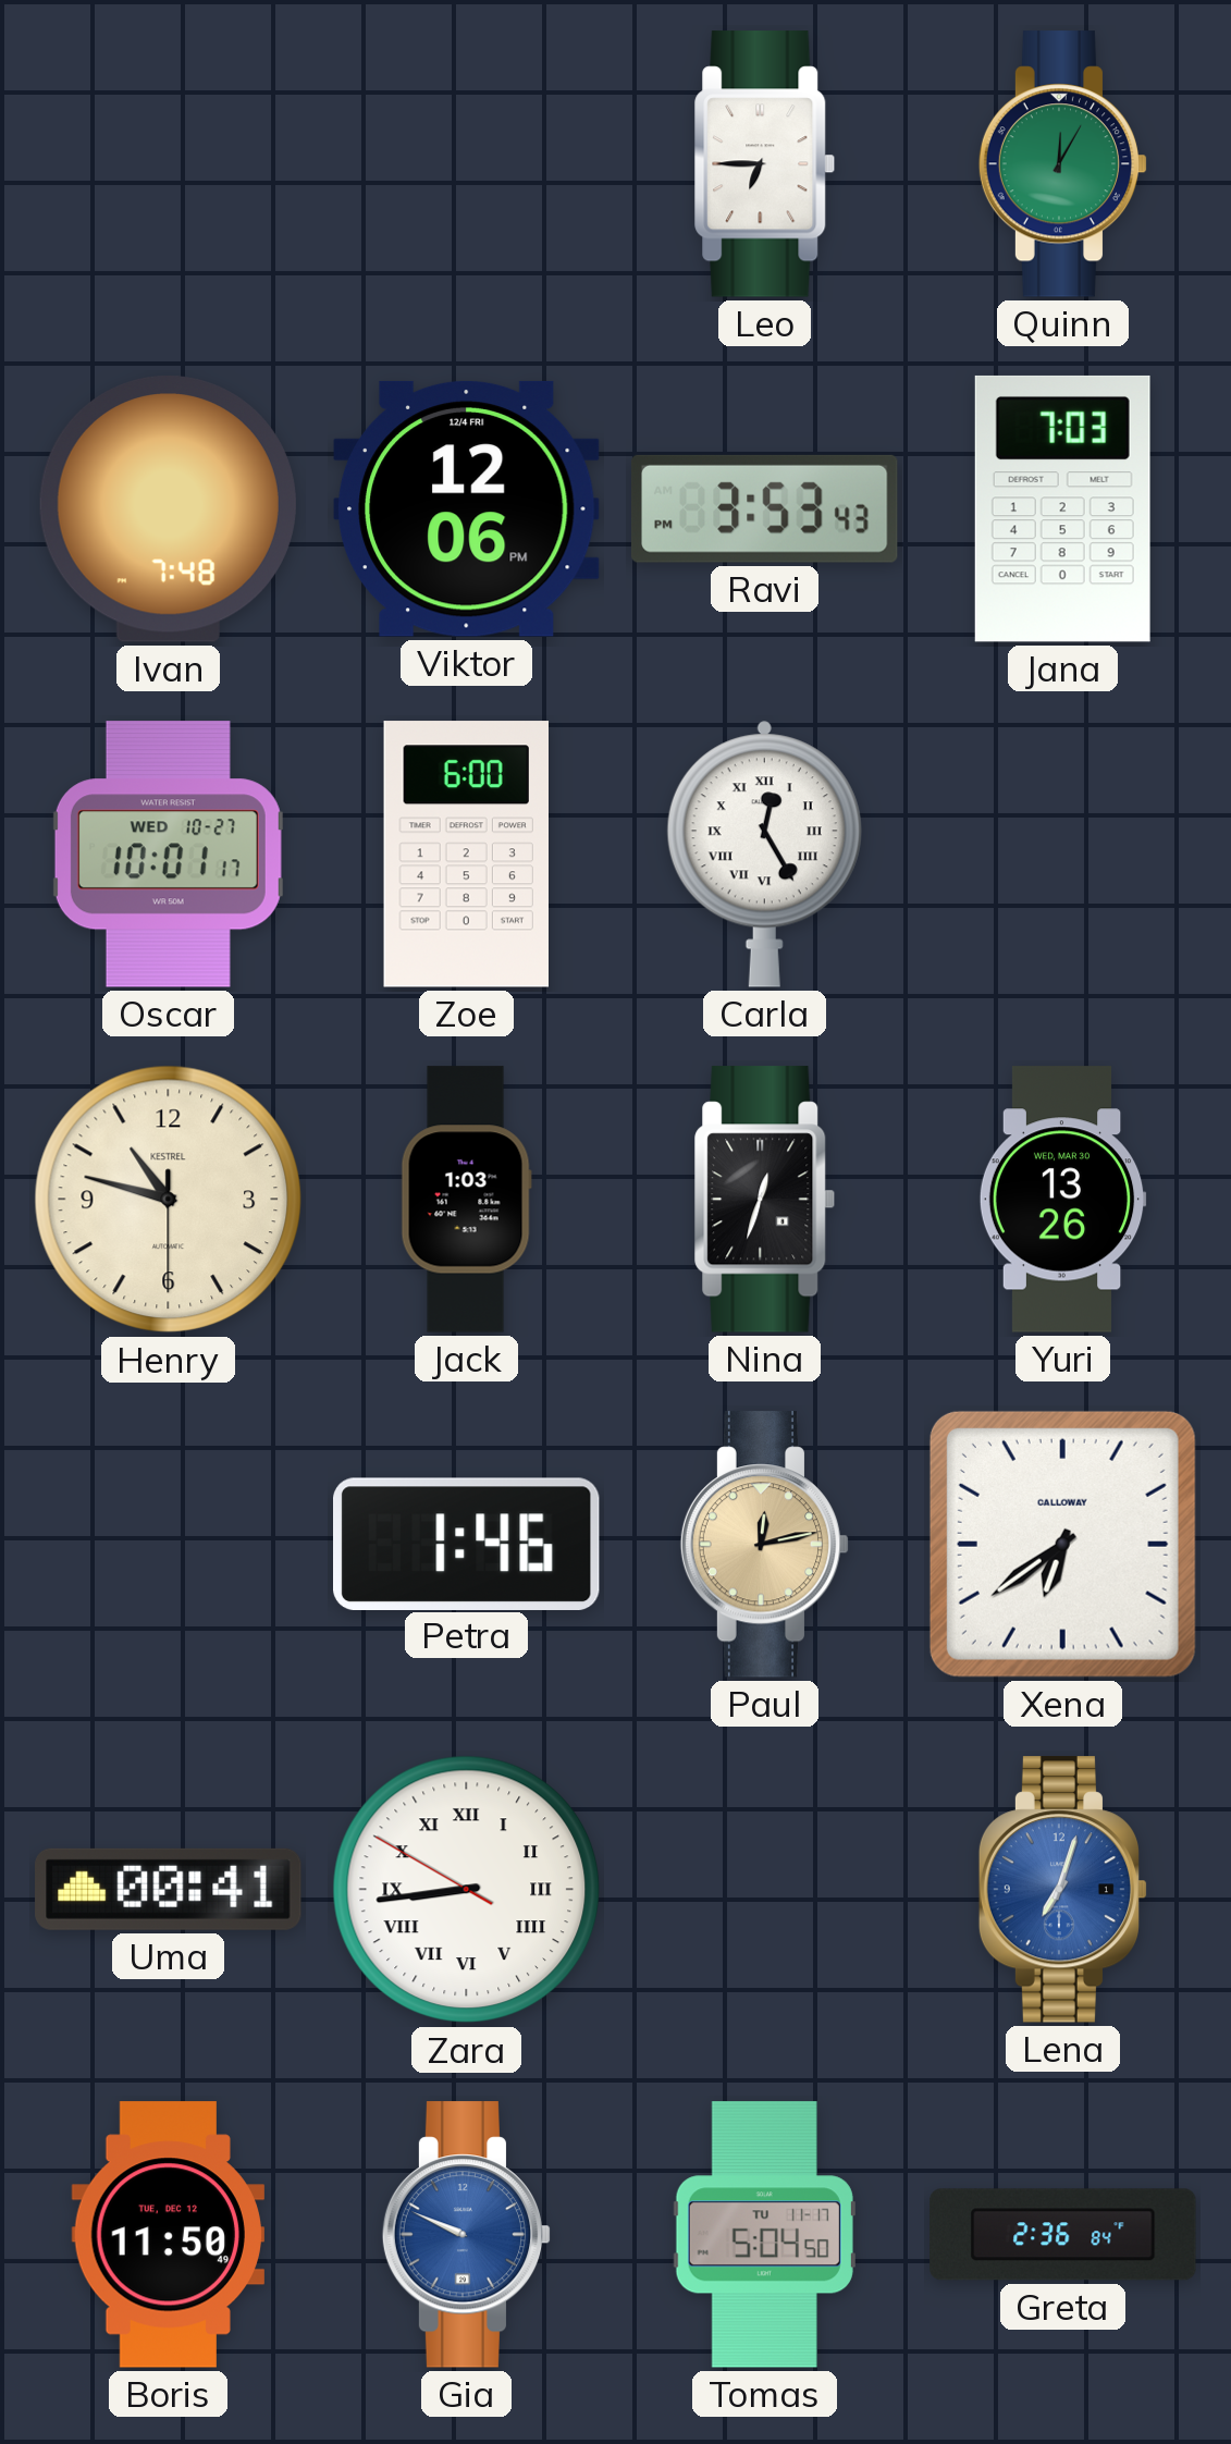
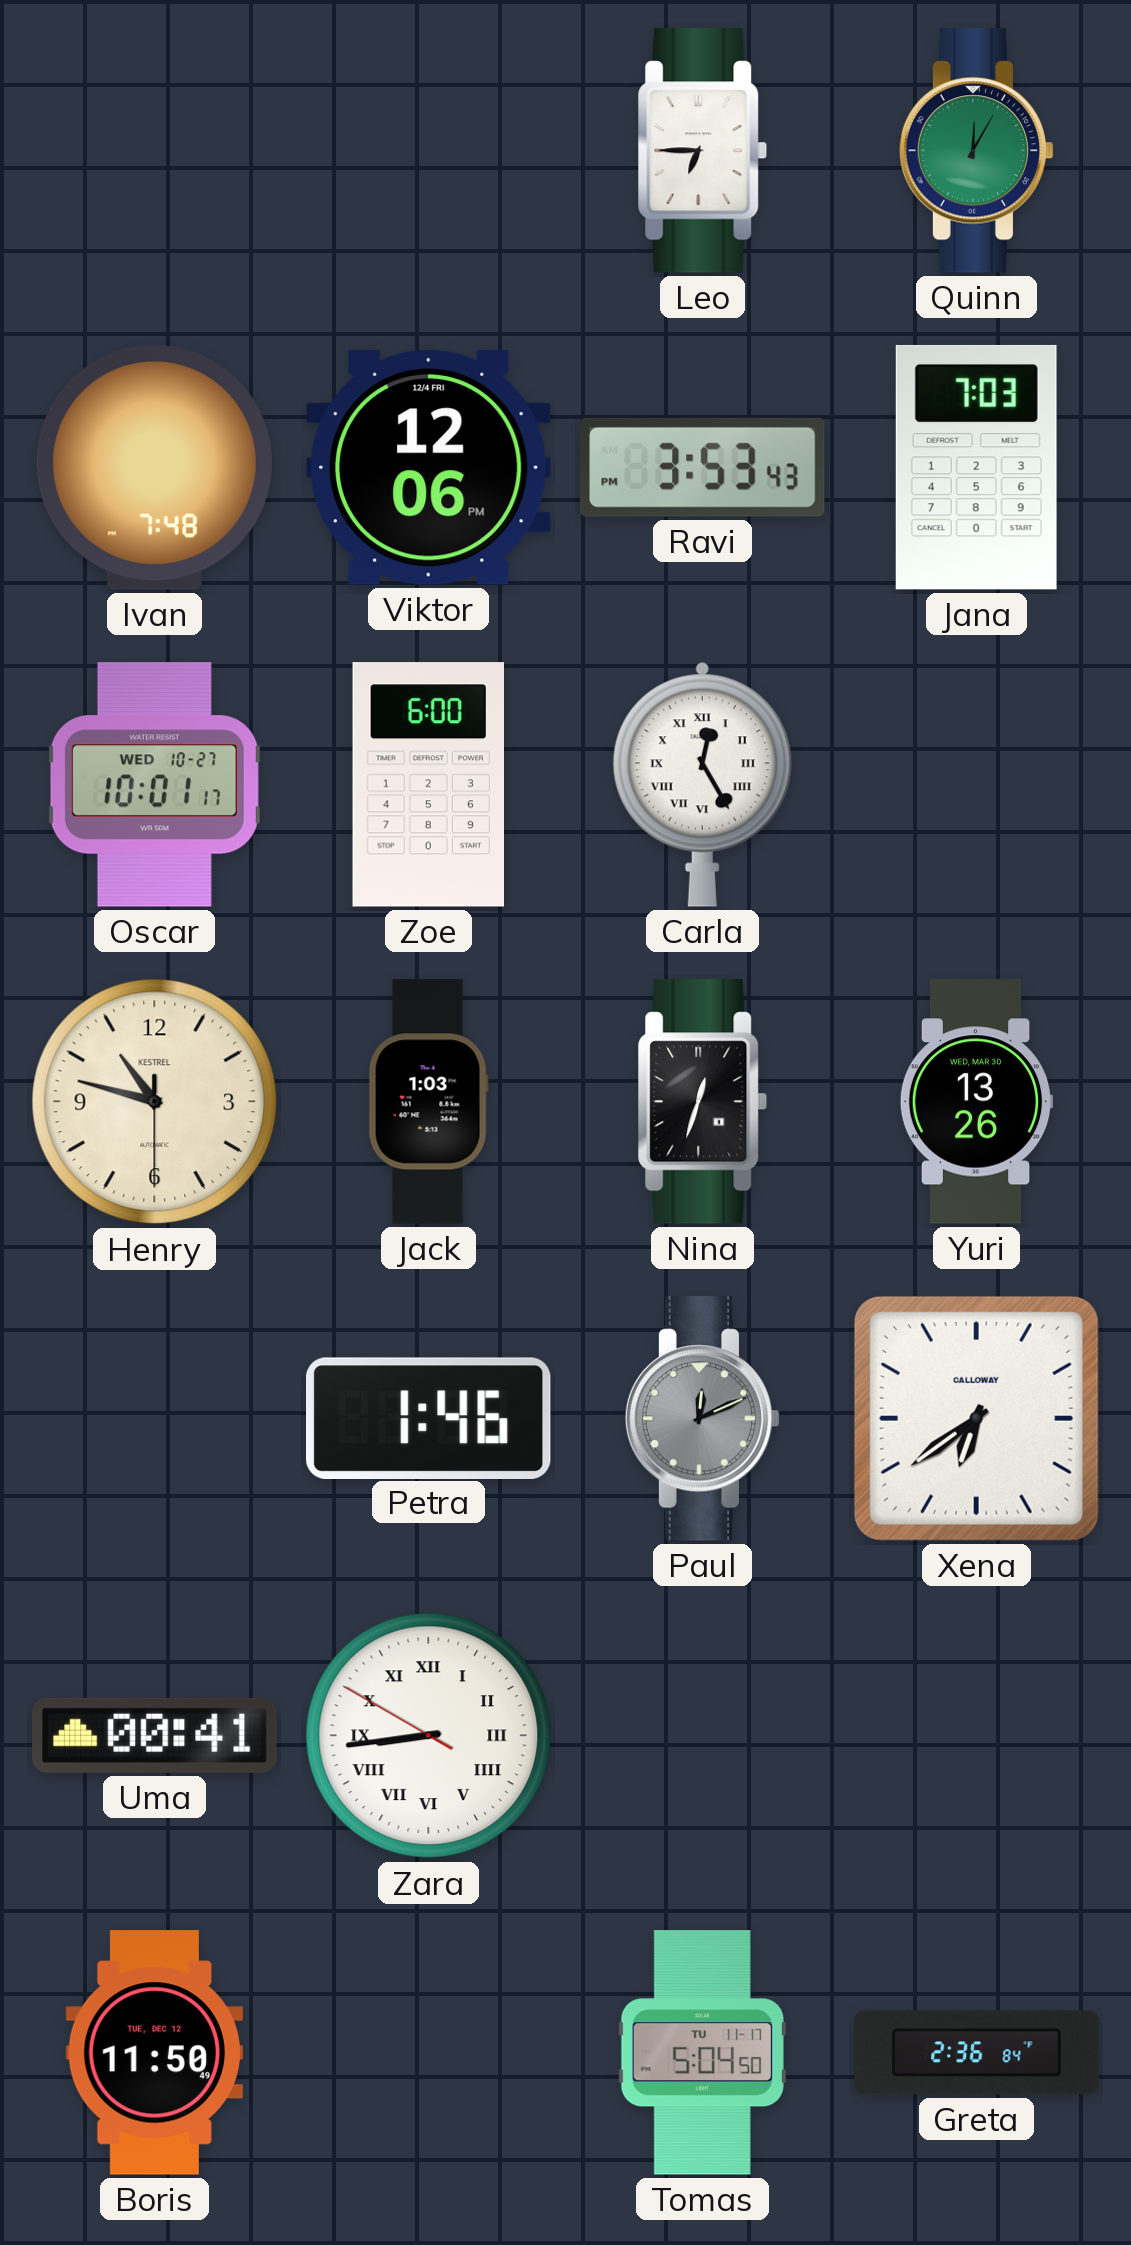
Paul: 12:13 -> 12:11 (703, 1419)
Paul dial: champagne -> grey (703, 1419)
Lena: 7:03 -> none (1063, 1890)
Gia: 9:49 -> none (467, 2235)
